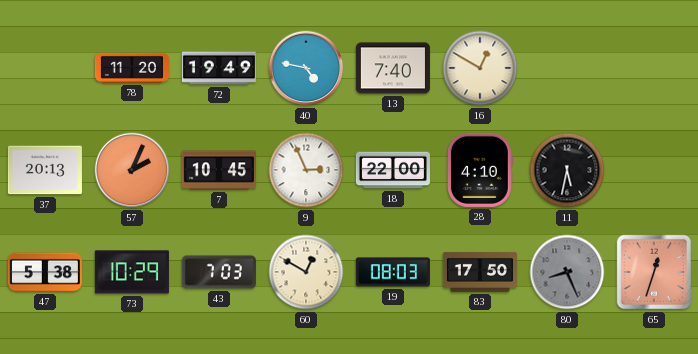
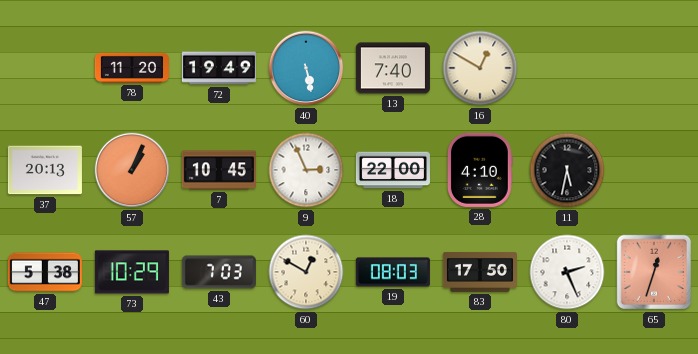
40: 4:47 -> 5:28 (306, 68)
57: 2:04 -> 1:04 (132, 170)
80: 8:26 -> 2:26 (567, 272)
80 dial: grey -> white (567, 272)
